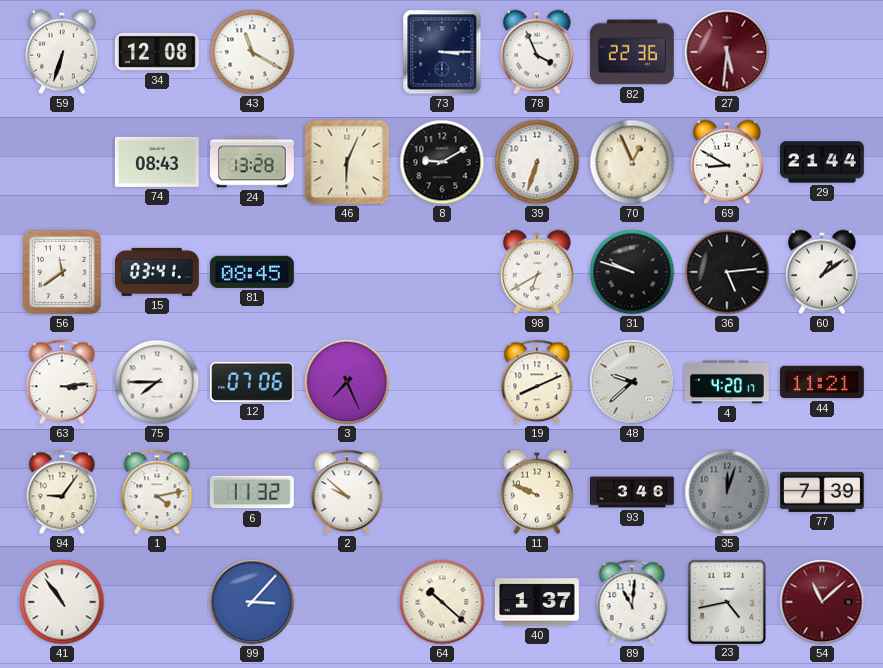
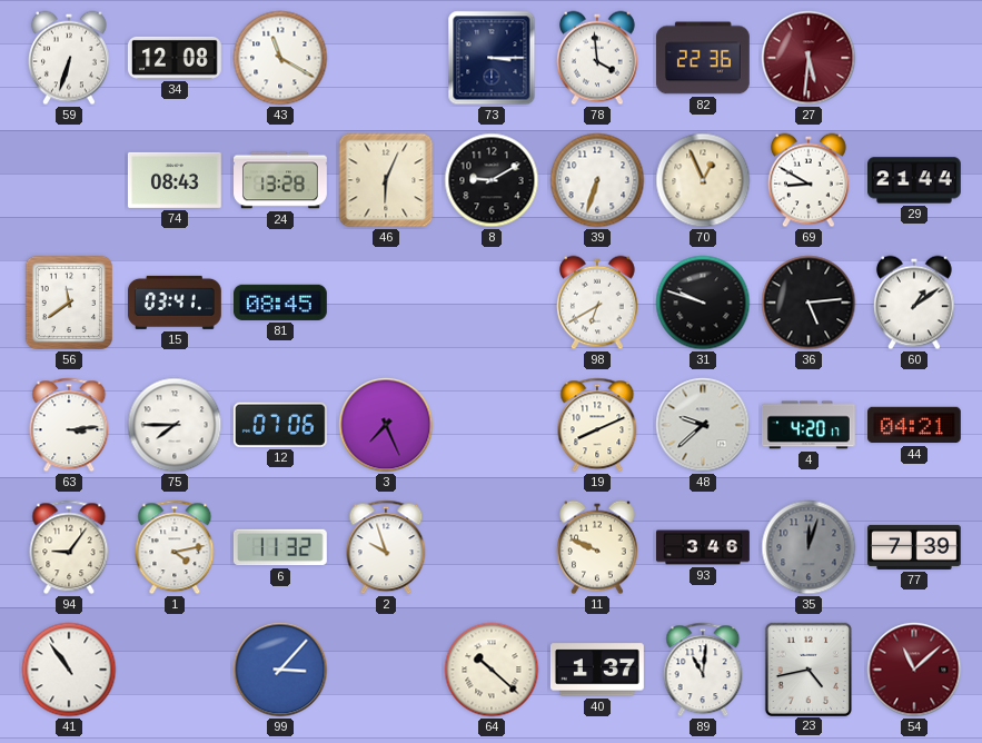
78: 3:56 -> 3:59 (597, 58)
44: 11:21 -> 04:21 (915, 425)
2: 9:52 -> 9:57 (386, 547)
